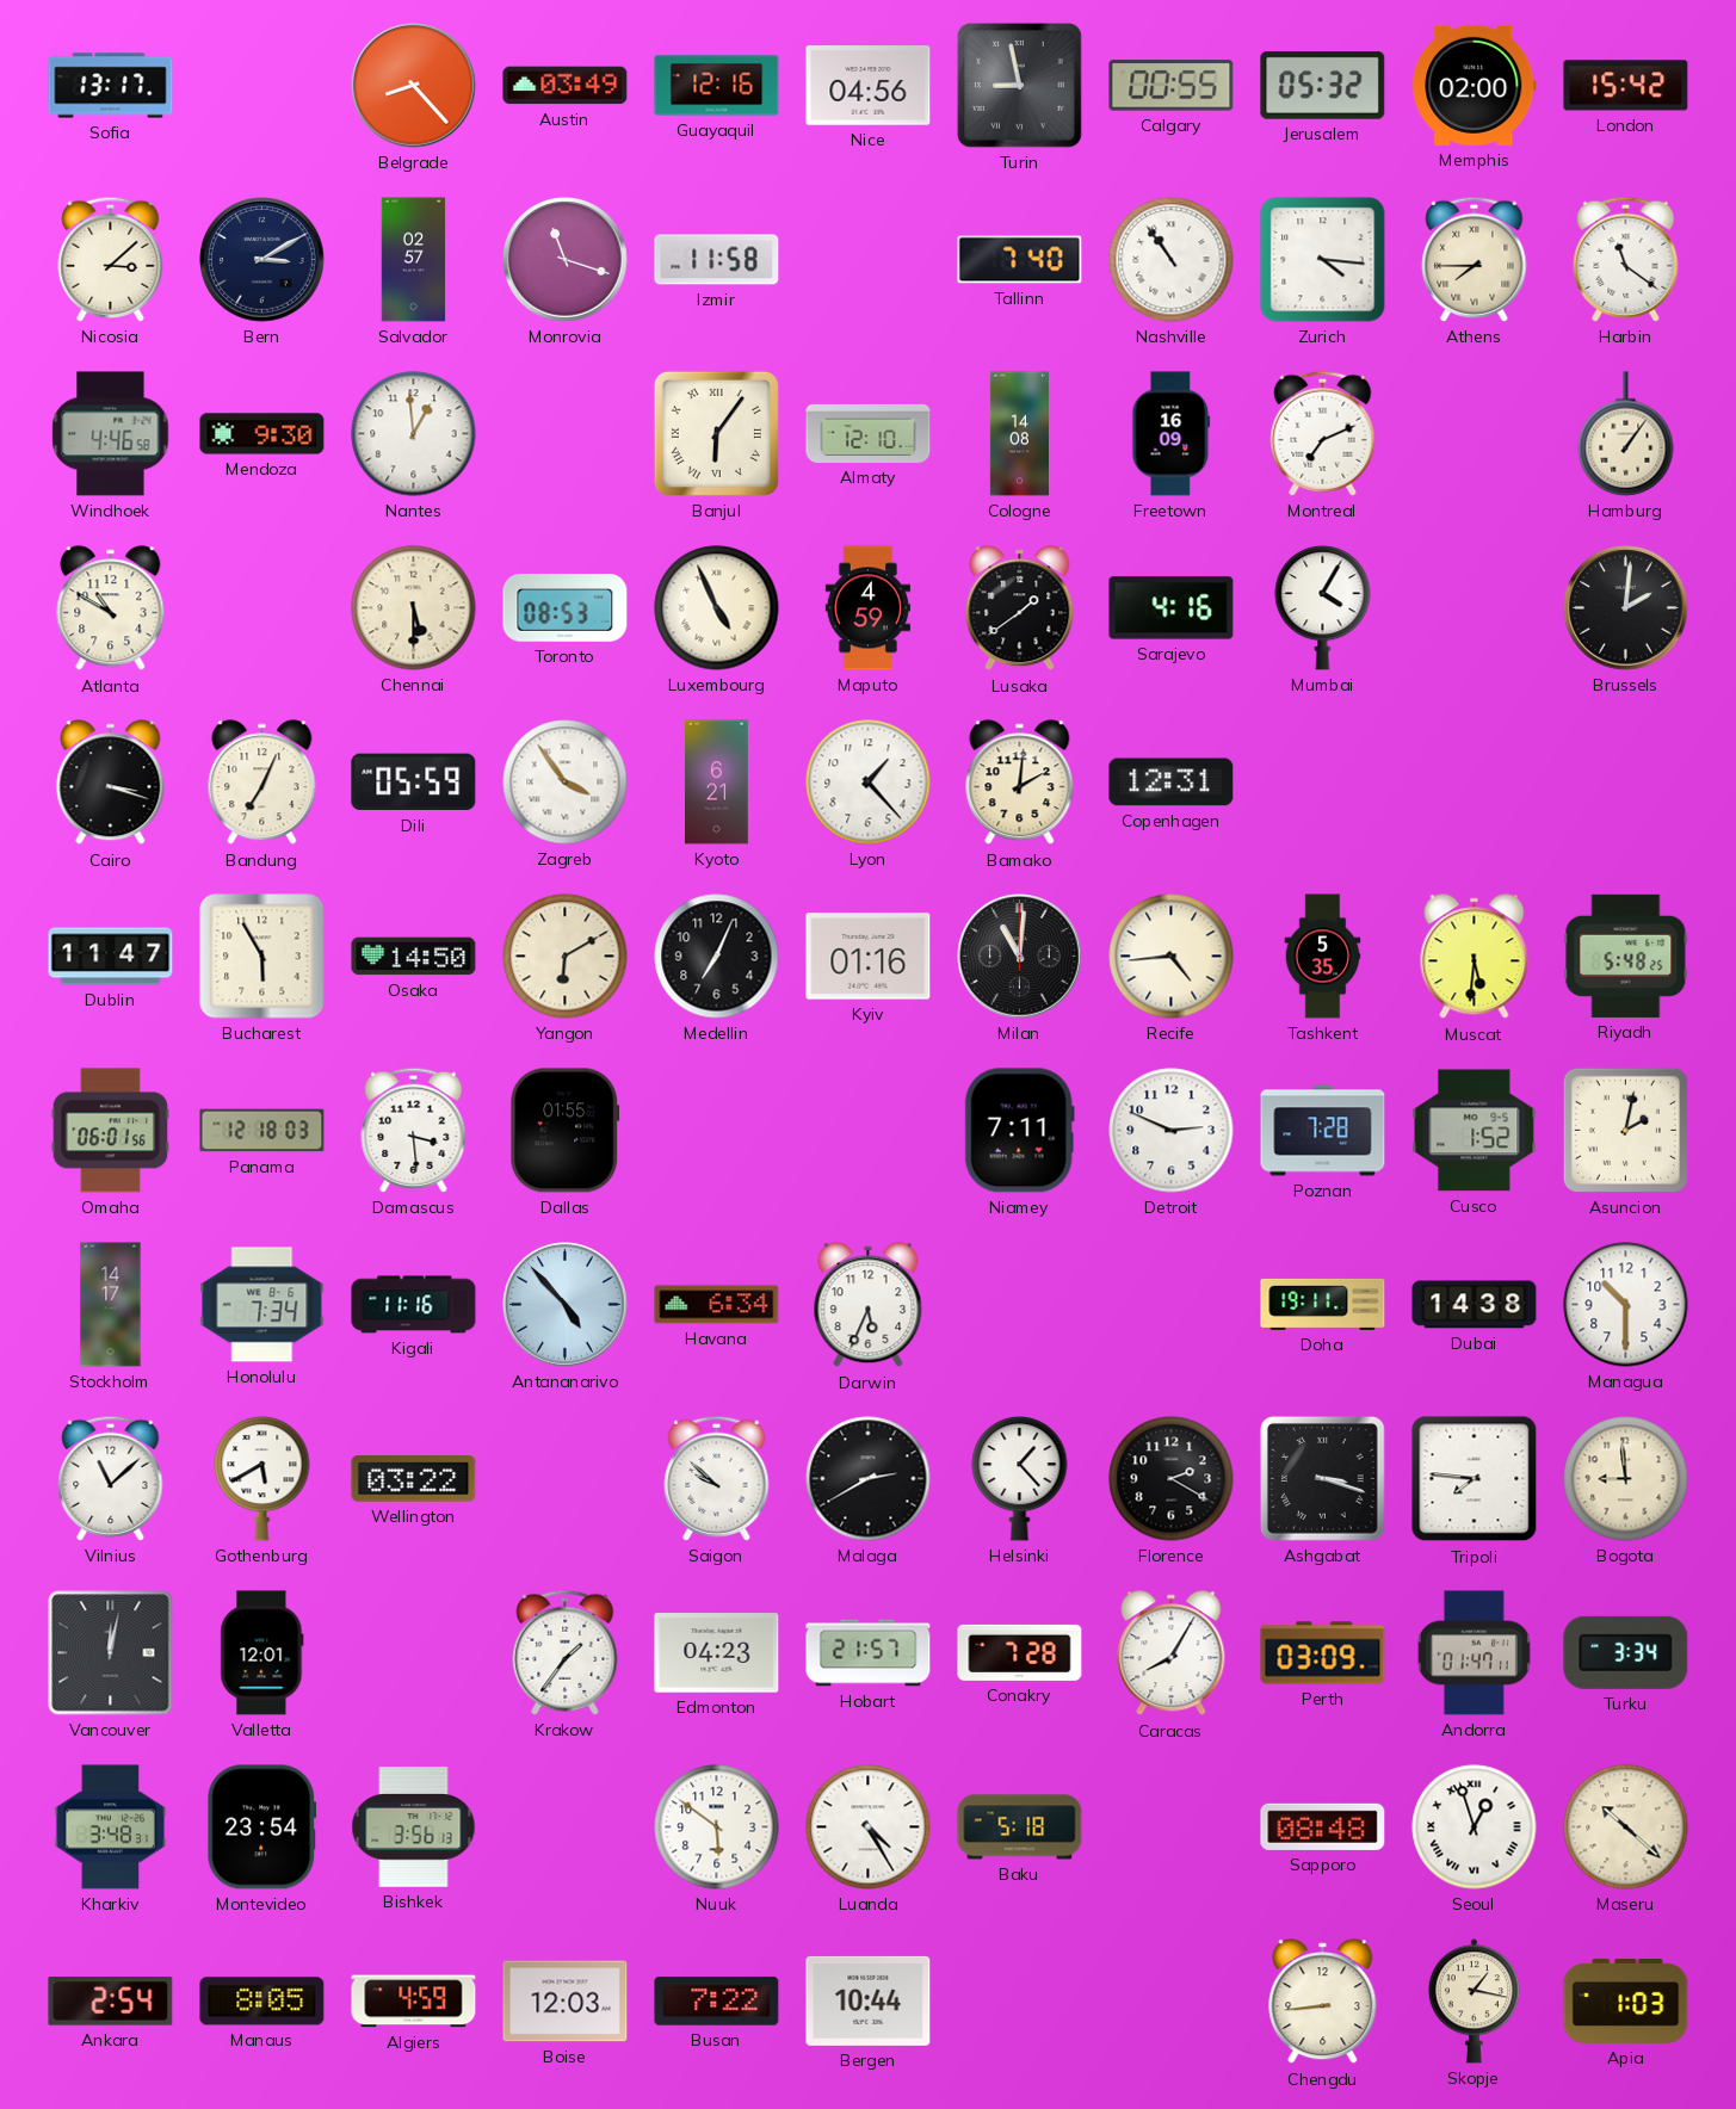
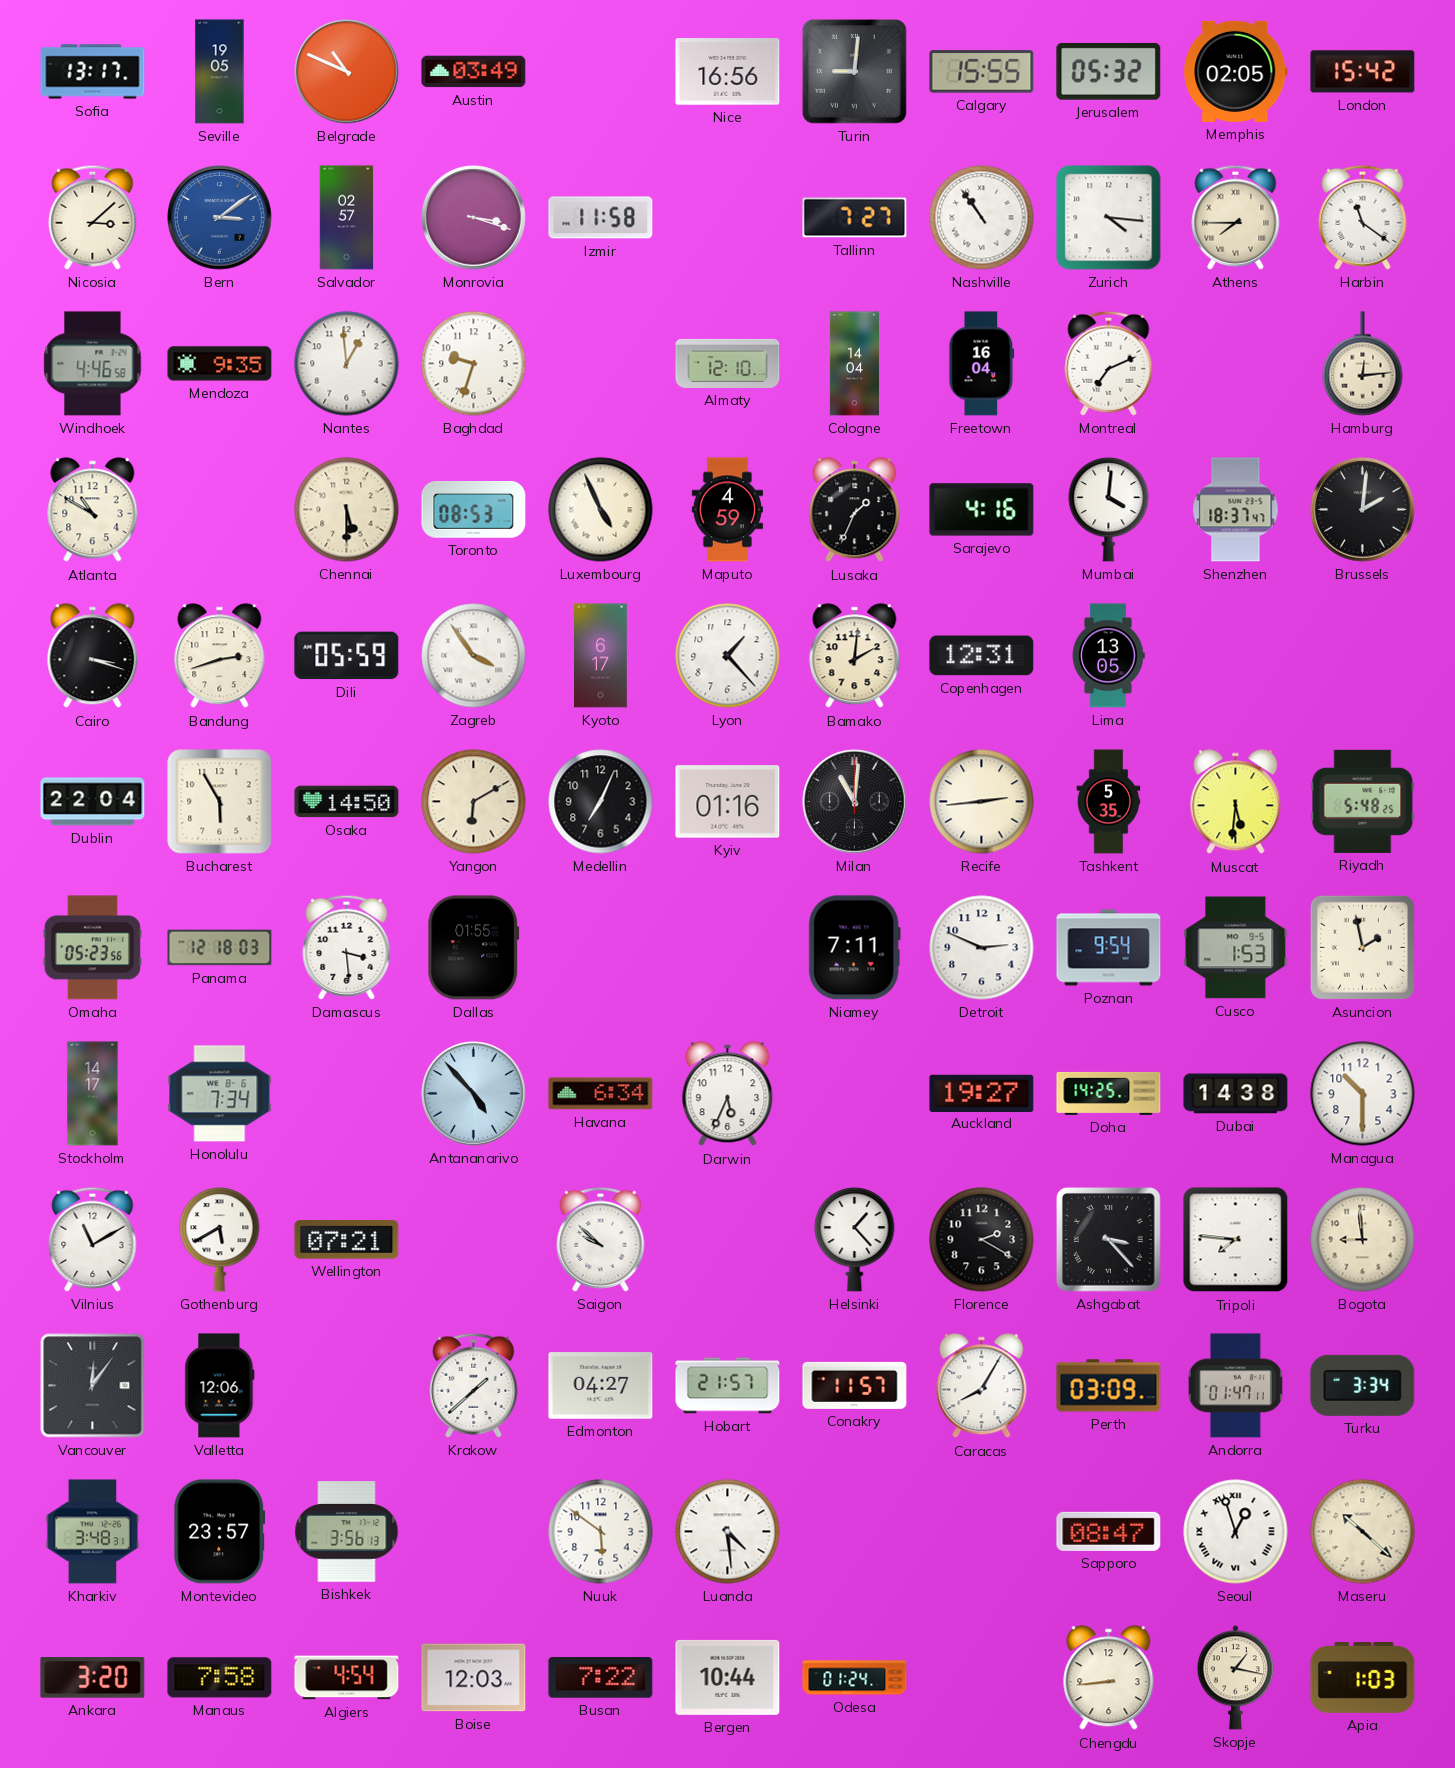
Seville: none -> 19:05 (220, 72)
Belgrade: 8:23 -> 10:49 (347, 72)
Guayaquil: 12:16 -> none (717, 86)
Nice: 04:56 -> 16:56 (728, 72)
Turin: 8:58 -> 9:01 (854, 71)
Calgary: 00:55 -> 15:55 (982, 72)
Memphis: 02:00 -> 02:05 (1236, 71)
Bern: 3:10 -> 3:09 (220, 218)
Bern dial: navy -> blue (220, 218)
Monrovia: 11:18 -> 3:18 (474, 218)
Tallinn: 7:40 -> 7:27 (855, 218)
Mendoza: 9:30 -> 9:35 (220, 364)
Baghdad: none -> 9:33 (474, 364)
Banjul: 6:06 -> none (716, 433)
Cologne: 14:08 -> 14:04 (854, 364)
Freetown: 16:09 -> 16:04 (982, 364)
Hamburg: 1:06 -> 12:14 (1363, 364)
Lusaka: 1:39 -> 1:34 (855, 510)
Mumbai: 4:05 -> 4:01 (1109, 510)
Shenzhen: none -> 18:37 (1236, 510)
Bandung: 7:04 -> 2:42 (220, 656)
Kyoto: 6:21 -> 6:17 (601, 656)
Lima: none -> 13:05 (1108, 656)
Dublin: 11:47 -> 22:04 (93, 802)
Recife: 4:44 -> 2:44 (982, 802)
Omaha: 06:01 -> 05:23 (92, 948)
Poznan: 7:28 -> 9:54 (1109, 948)
Cusco: 1:52 -> 1:53 (1236, 948)
Asuncion: 2:02 -> 1:58 (1362, 947)
Kigali: 11:16 -> none (414, 1305)
Auckland: none -> 19:27 (982, 1093)
Doha: 19:11 -> 14:25 (1109, 1093)
Vilnius: 11:08 -> 11:10 (93, 1239)
Wellington: 03:22 -> 07:21 (347, 1240)
Malaga: 2:40 -> none (869, 1479)
Ashgabat: 3:18 -> 3:23 (1108, 1239)
Vancouver: 12:02 -> 12:06 (93, 1386)
Valletta: 12:01 -> 12:06 (220, 1386)
Krakow: 1:36 -> 1:38 (474, 1385)
Edmonton: 04:23 -> 04:27 (601, 1386)
Conakry: 7:28 -> 11:57 (855, 1385)
Montevideo: 23:54 -> 23:57 (220, 1532)
Luanda: 4:25 -> 4:29 (728, 1532)
Baku: 5:18 -> none (1020, 1827)
Sapporo: 08:48 -> 08:47 (1109, 1531)
Ankara: 2:54 -> 3:20 (93, 1678)
Manaus: 8:05 -> 7:58 (220, 1678)
Algiers: 4:59 -> 4:54 (347, 1678)
Odesa: none -> 01:24 (855, 1678)
